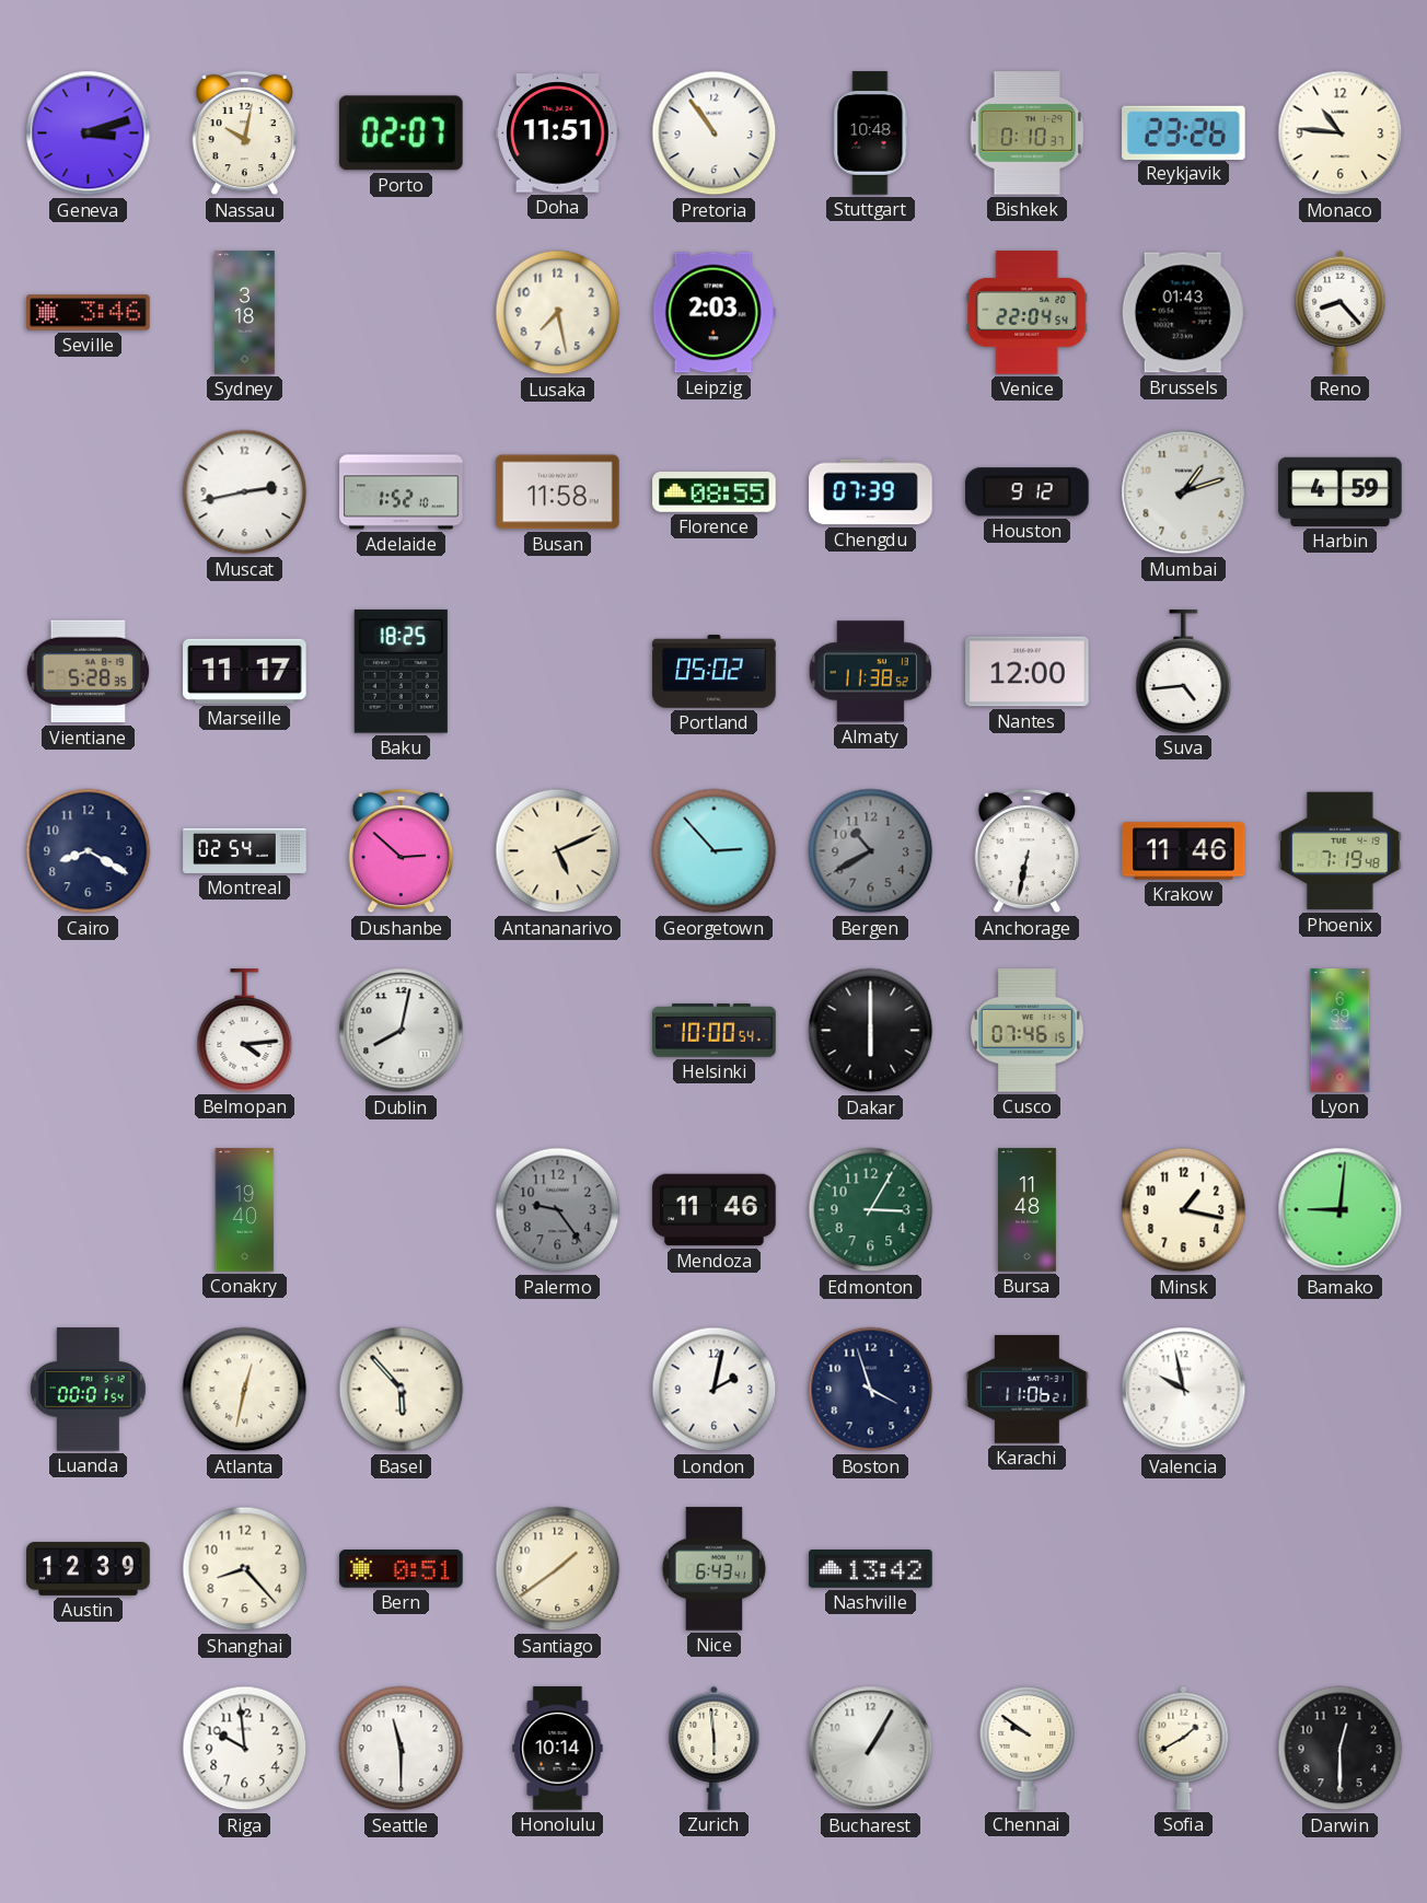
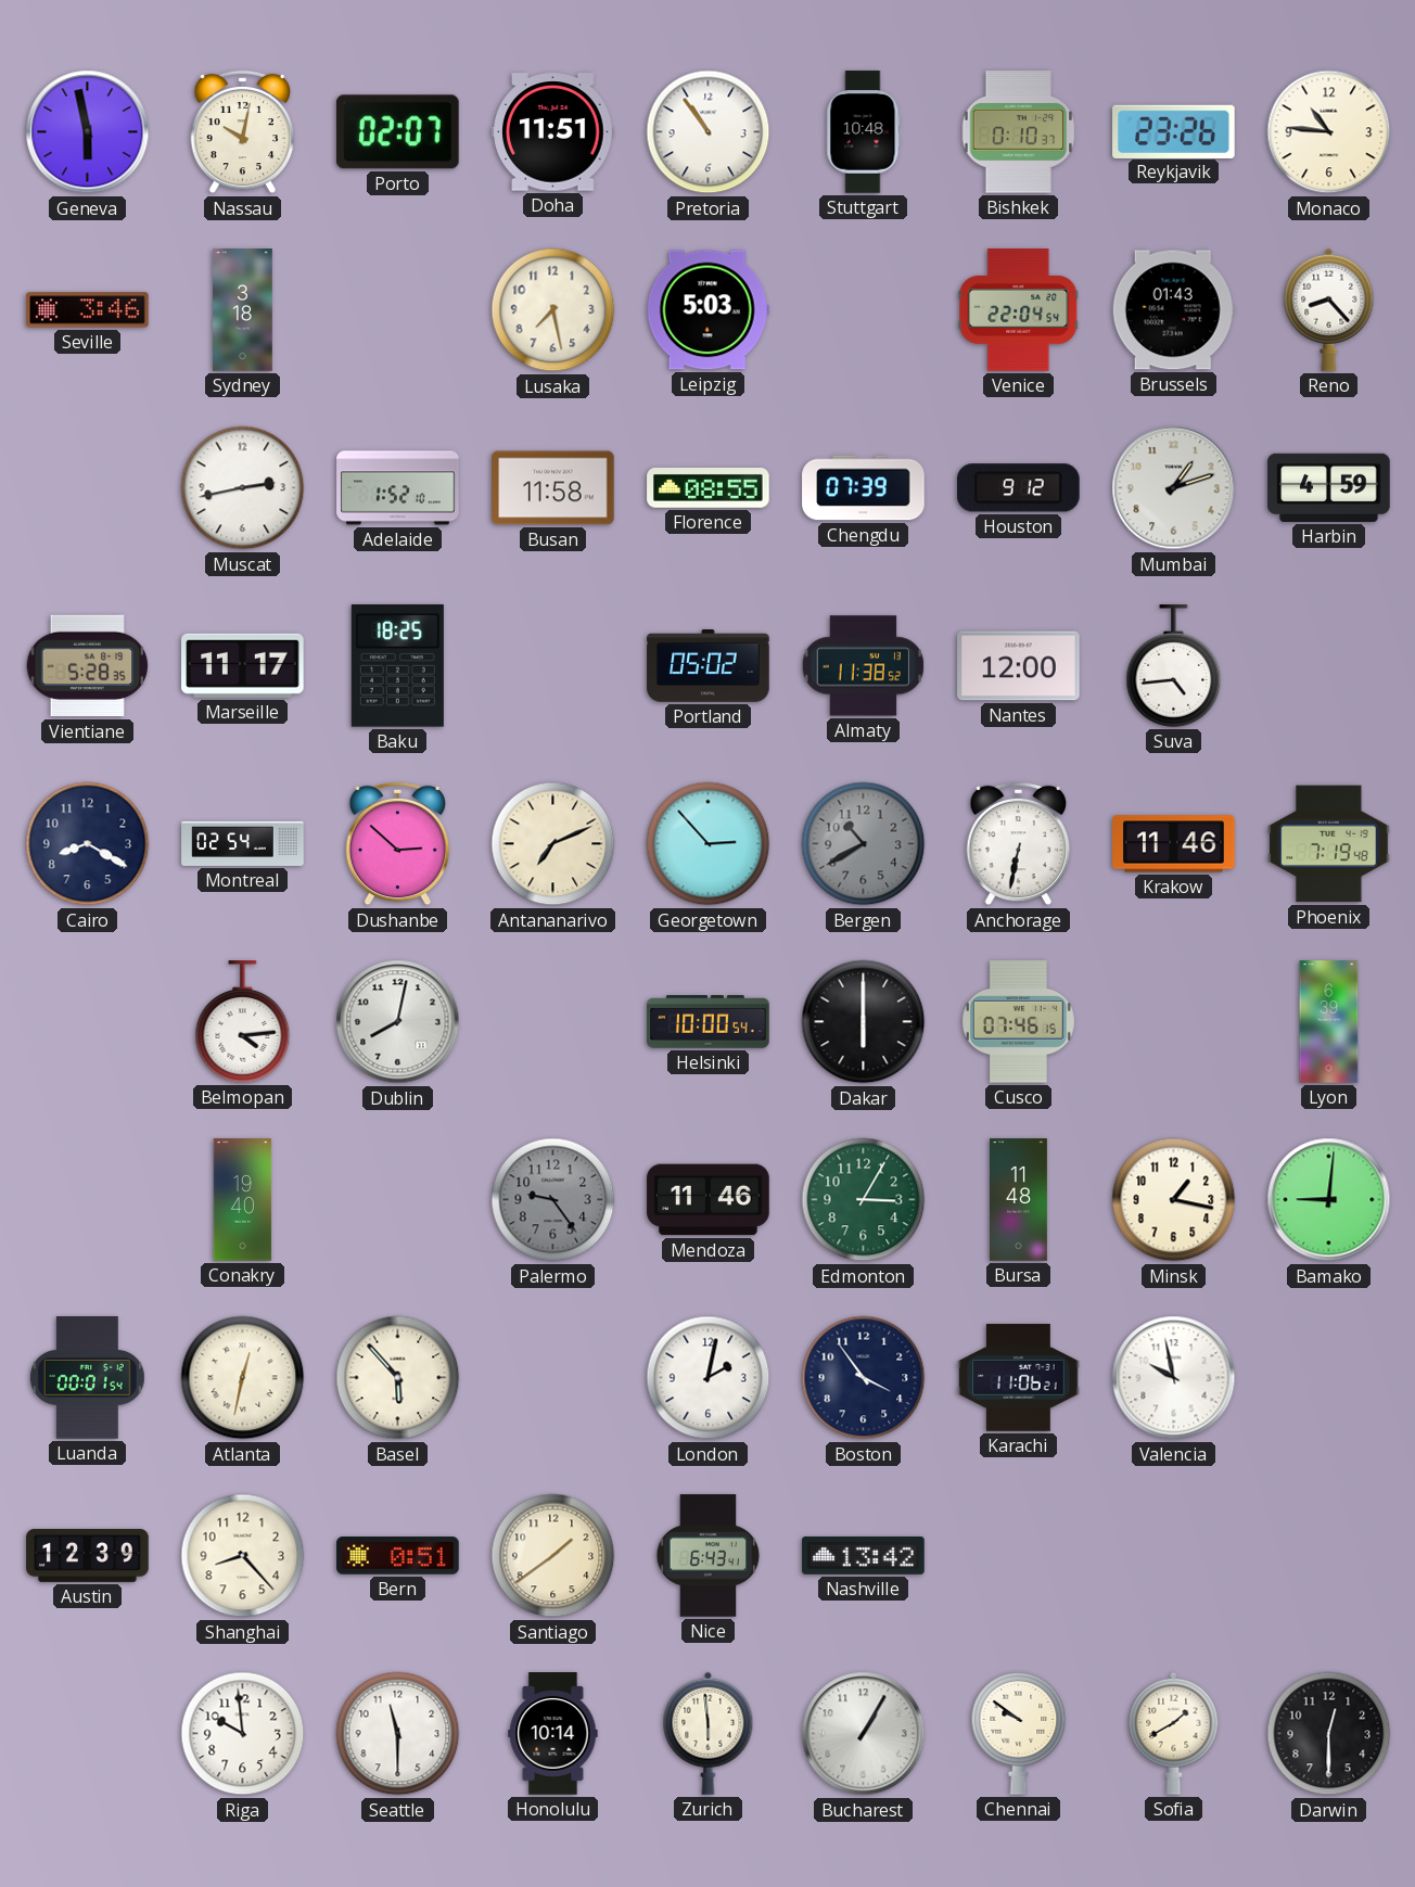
Geneva: 3:12 -> 5:58 (88, 132)
Leipzig: 2:03 -> 5:03 (707, 310)
Antananarivo: 5:11 -> 7:11 (553, 844)
Boston: 3:57 -> 3:54 (864, 1378)
